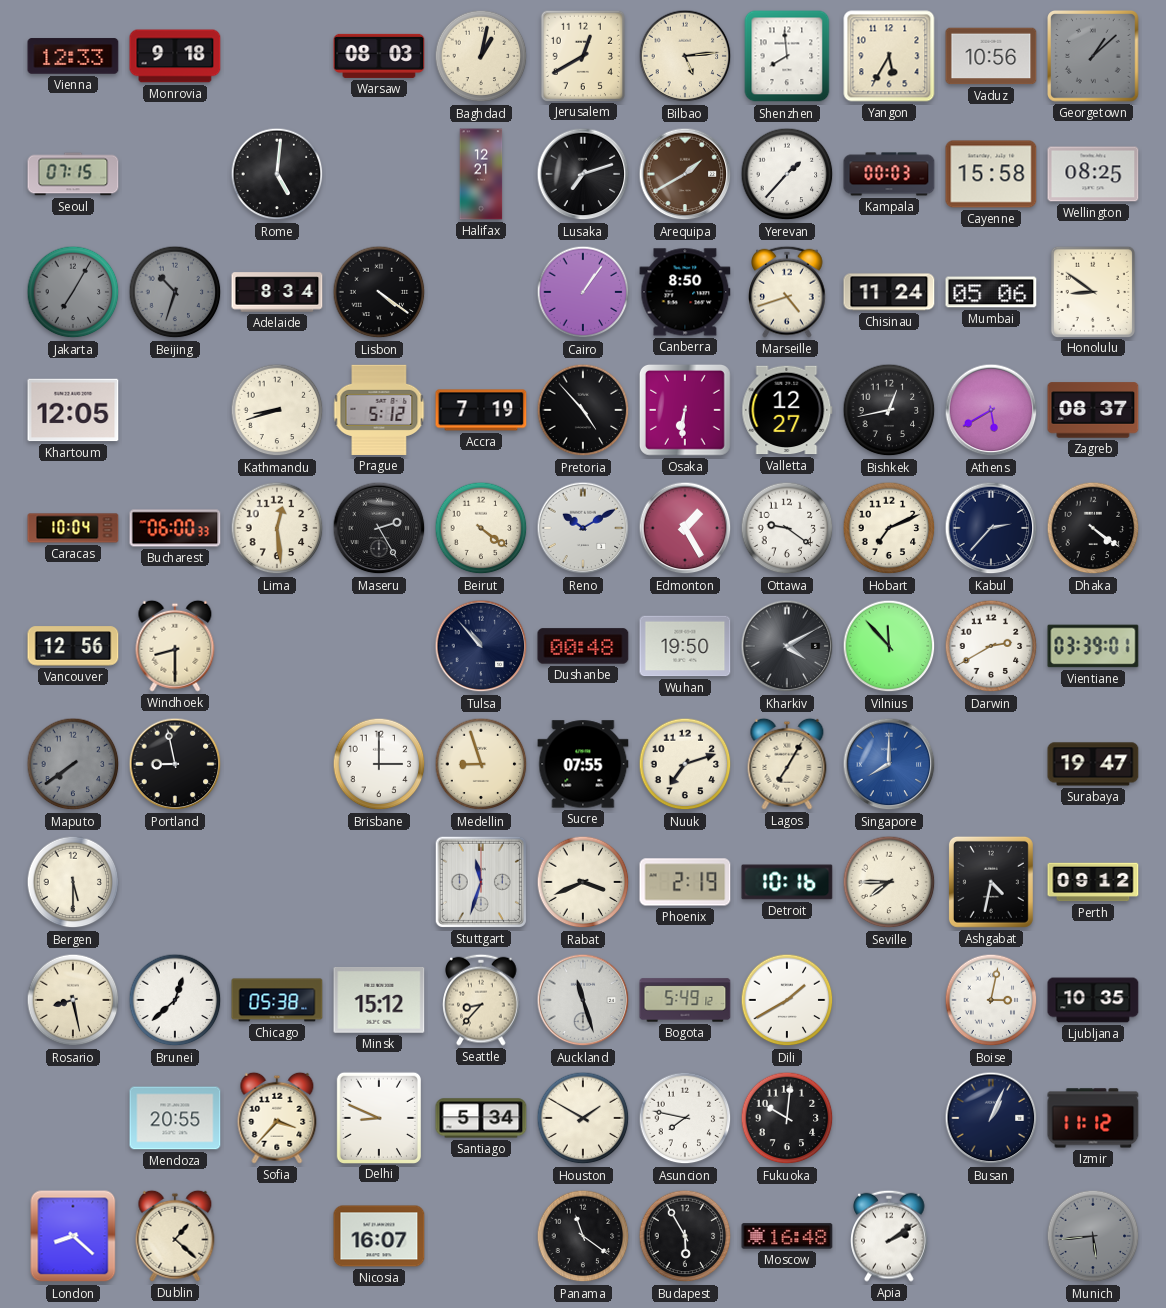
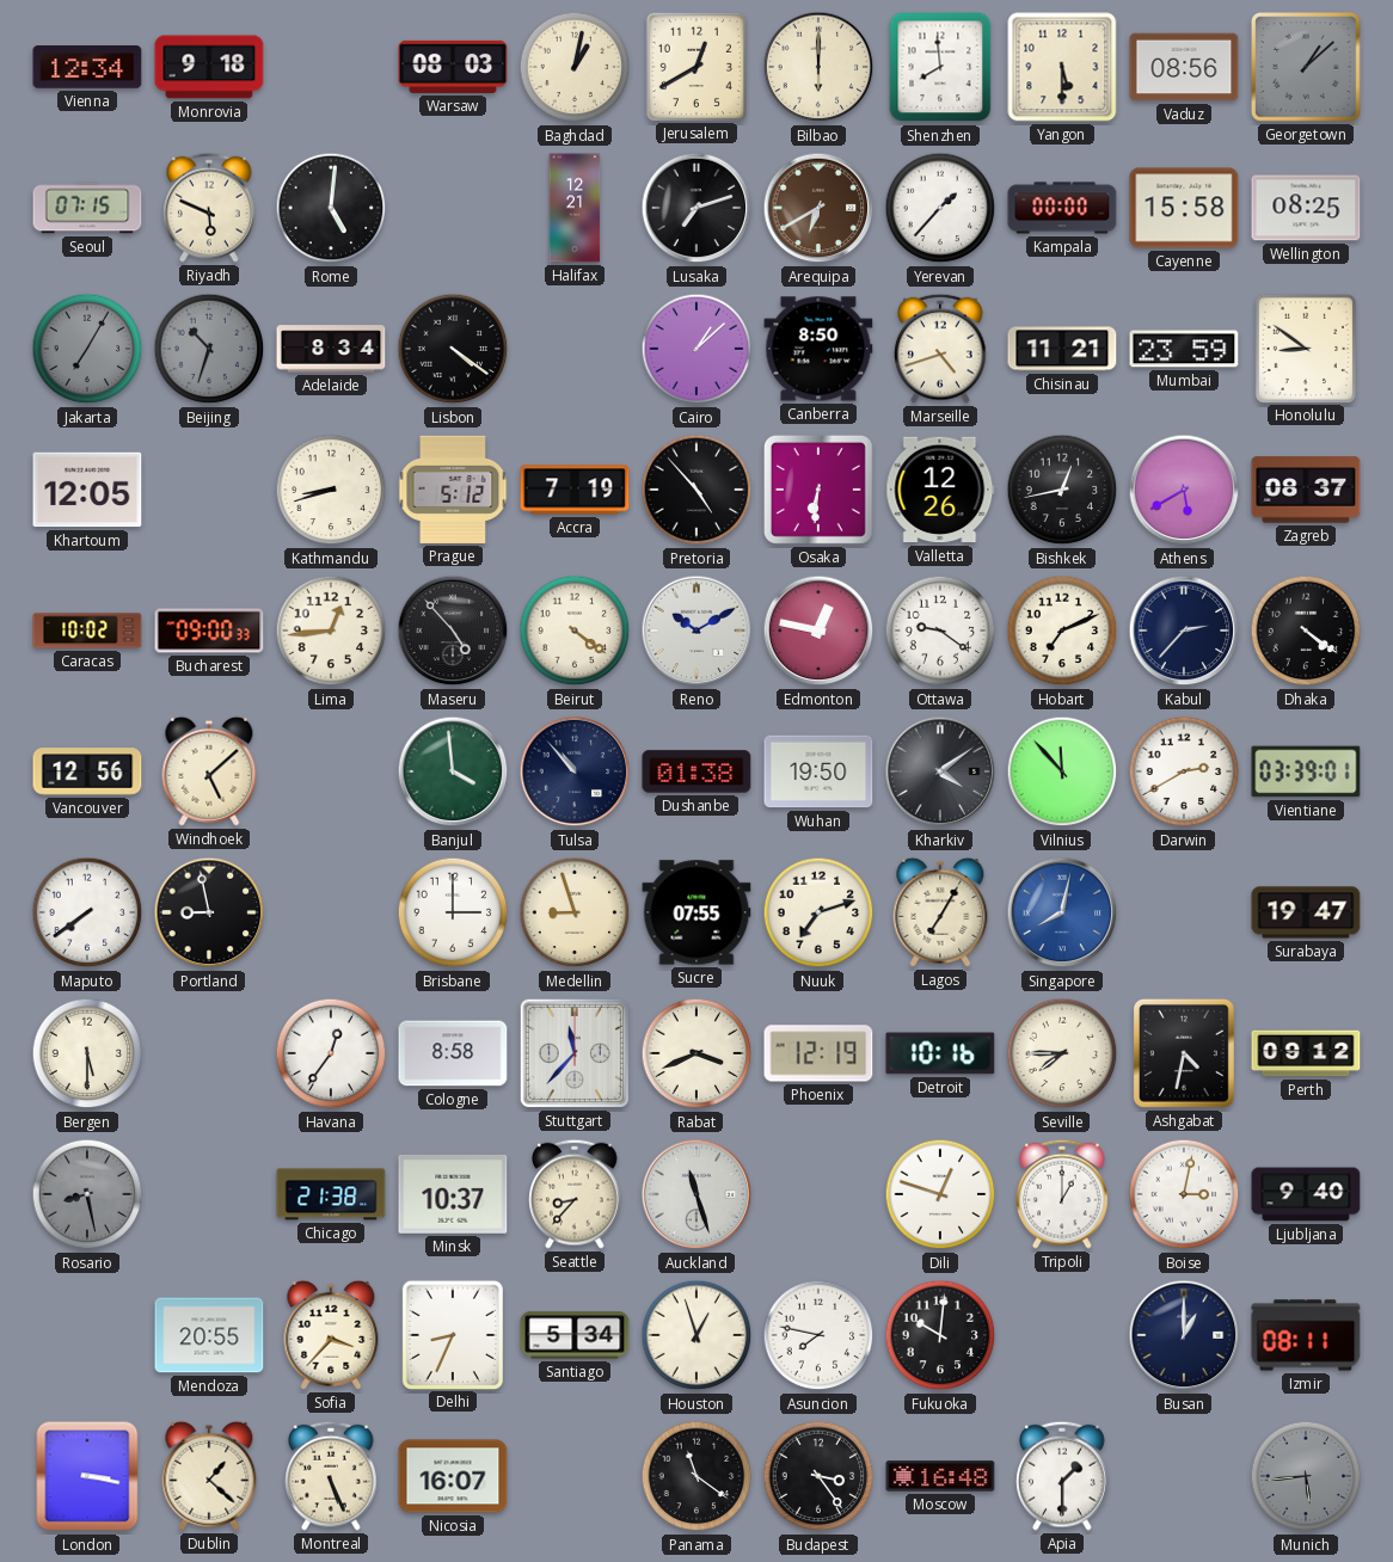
Vienna: 12:33 -> 12:34 (87, 67)
Bilbao: 5:14 -> 6:00 (818, 67)
Yangon: 5:35 -> 5:30 (1062, 67)
Vaduz: 10:56 -> 08:56 (1184, 67)
Riyadh: none -> 5:49 (209, 208)
Arequipa: 1:40 -> 6:40 (818, 208)
Kampala: 00:03 -> 00:00 (1062, 208)
Cairo: 1:06 -> 1:08 (696, 349)
Chisinau: 11:24 -> 11:21 (1062, 349)
Mumbai: 05:06 -> 23:59 (1184, 349)
Valletta: 12:27 -> 12:26 (940, 490)
Caracas: 10:04 -> 10:02 (87, 631)
Bucharest: 06:00 -> 09:00 (209, 631)
Lima: 12:29 -> 12:44 (331, 631)
Maseru: 2:25 -> 4:53 (453, 631)
Edmonton: 1:25 -> 12:47 (818, 631)
Windhoek: 8:30 -> 5:08 (209, 771)
Banjul: none -> 3:59 (453, 771)
Dushanbe: 00:48 -> 01:38 (696, 771)
Kharkiv: 4:10 -> 4:09 (940, 771)
Maputo dial: grey -> white (87, 912)
Singapore: 8:00 -> 8:02 (1062, 912)
Havana: none -> 12:36 (331, 1053)
Cologne: none -> 8:58 (453, 1053)
Stuttgart: 11:33 -> 11:37 (575, 1053)
Phoenix: 2:19 -> 12:19 (818, 1053)
Rosario dial: cream -> grey (87, 1194)
Brunei: 12:38 -> none (175, 1000)
Chicago: 05:38 -> 21:38 (331, 1194)
Minsk: 15:12 -> 10:37 (453, 1194)
Bogota: 5:49 -> none (685, 1000)
Dili: 1:40 -> 12:48 (940, 1194)
Tripoli: none -> 1:00 (1062, 1194)
Ljubljana: 10:35 -> 9:40 (1306, 1194)
Delhi: 8:49 -> 8:34 (453, 1334)
Houston: 1:50 -> 12:57 (696, 1335)
Busan: 1:04 -> 1:00 (1184, 1335)
Izmir: 11:12 -> 08:11 (1306, 1335)
London: 8:22 -> 3:17 (87, 1476)
Montreal: none -> 5:26 (331, 1476)
Budapest: 5:55 -> 3:24 (818, 1476)
Apia: 2:09 -> 1:30 (1062, 1476)
